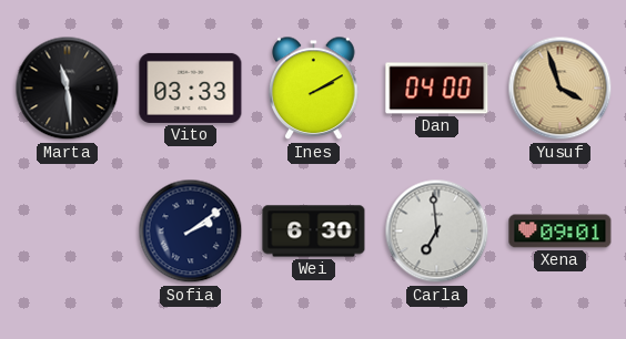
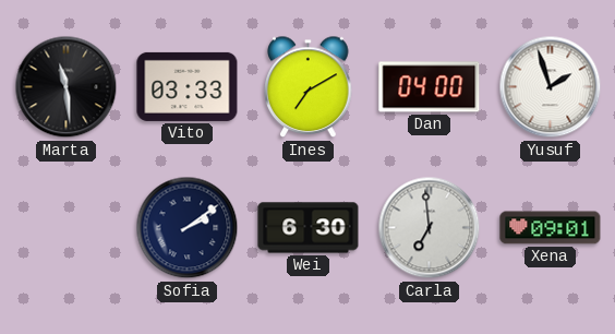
Ines: 2:10 -> 7:10 (309, 87)
Yusuf: 3:57 -> 1:57 (551, 87)
Yusuf dial: champagne -> white (551, 87)
